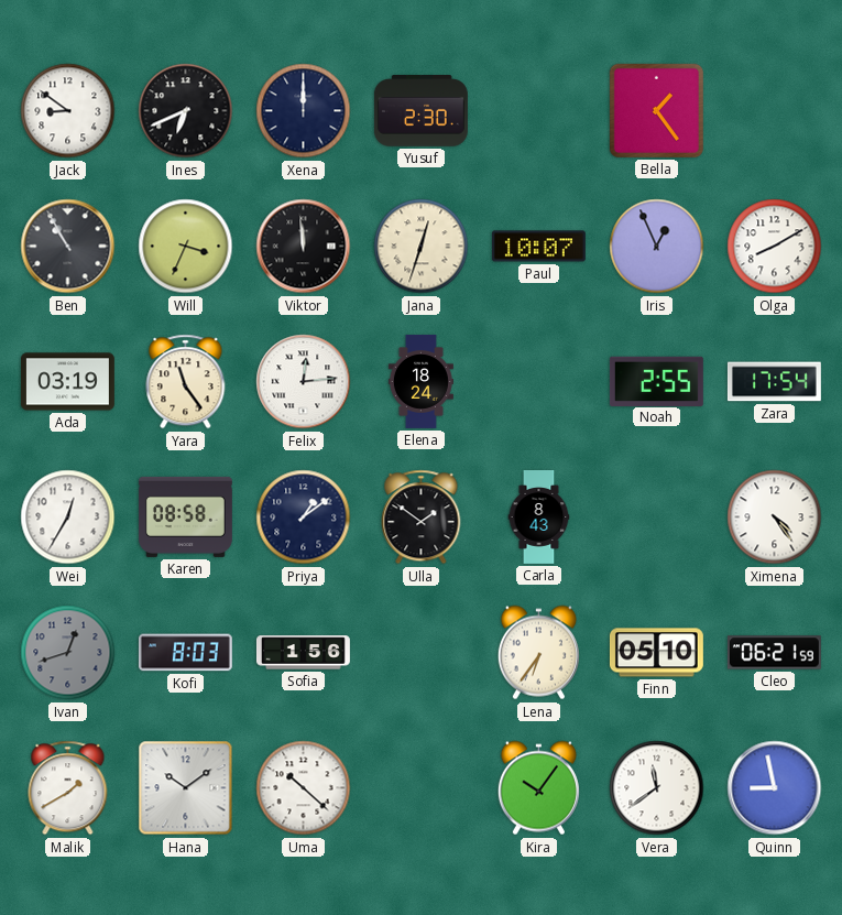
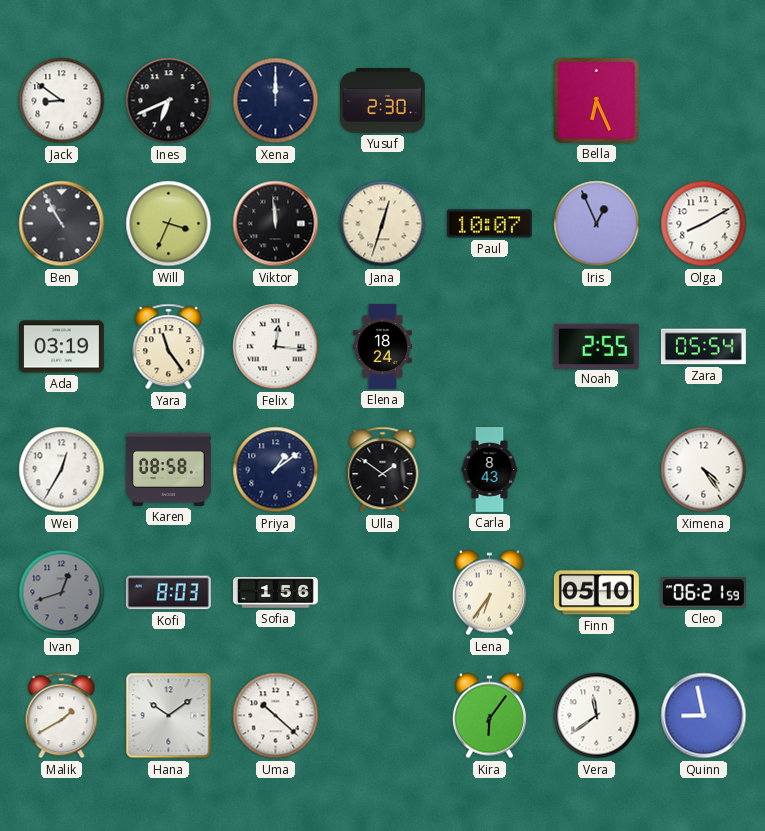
Bella: 1:24 -> 6:26 (596, 100)
Felix: 12:14 -> 12:16 (276, 347)
Zara: 17:54 -> 05:54 (703, 347)
Kira: 10:06 -> 6:06 (489, 716)
